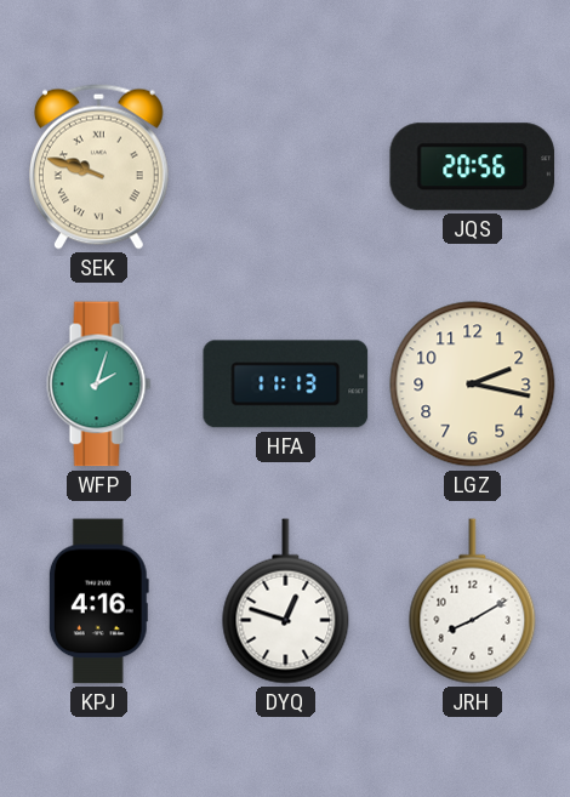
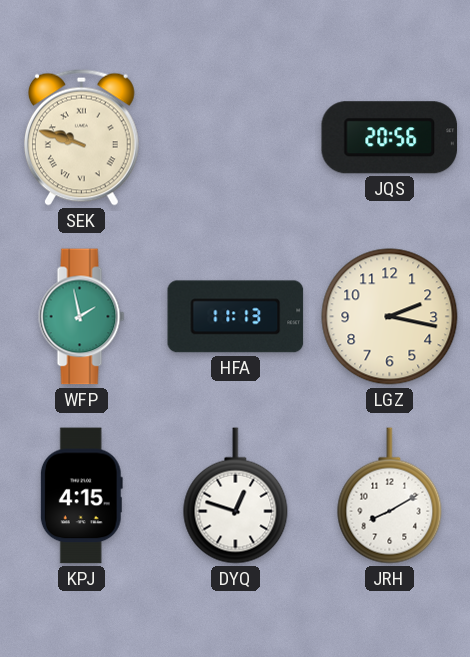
WFP: 2:03 -> 1:58 (82, 317)
KPJ: 4:16 -> 4:15 (81, 496)
